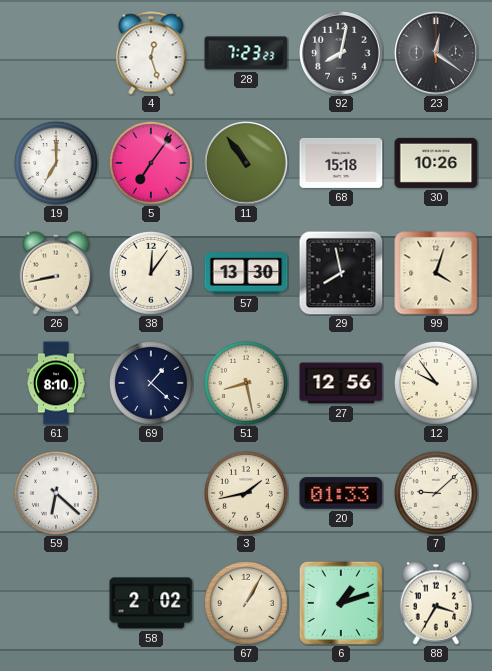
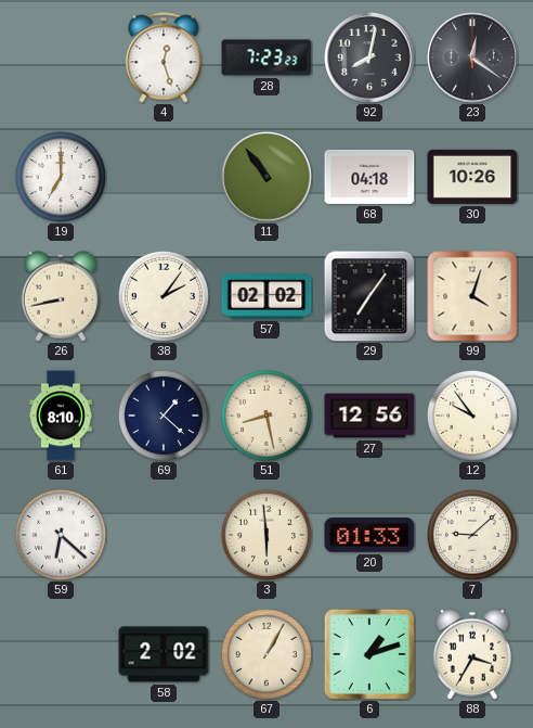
5: 7:06 -> none (151, 163)
68: 15:18 -> 04:18 (369, 177)
38: 12:06 -> 2:06 (164, 296)
57: 13:30 -> 02:02 (266, 296)
29: 7:58 -> 7:06 (369, 296)
3: 1:43 -> 5:59 (266, 535)
